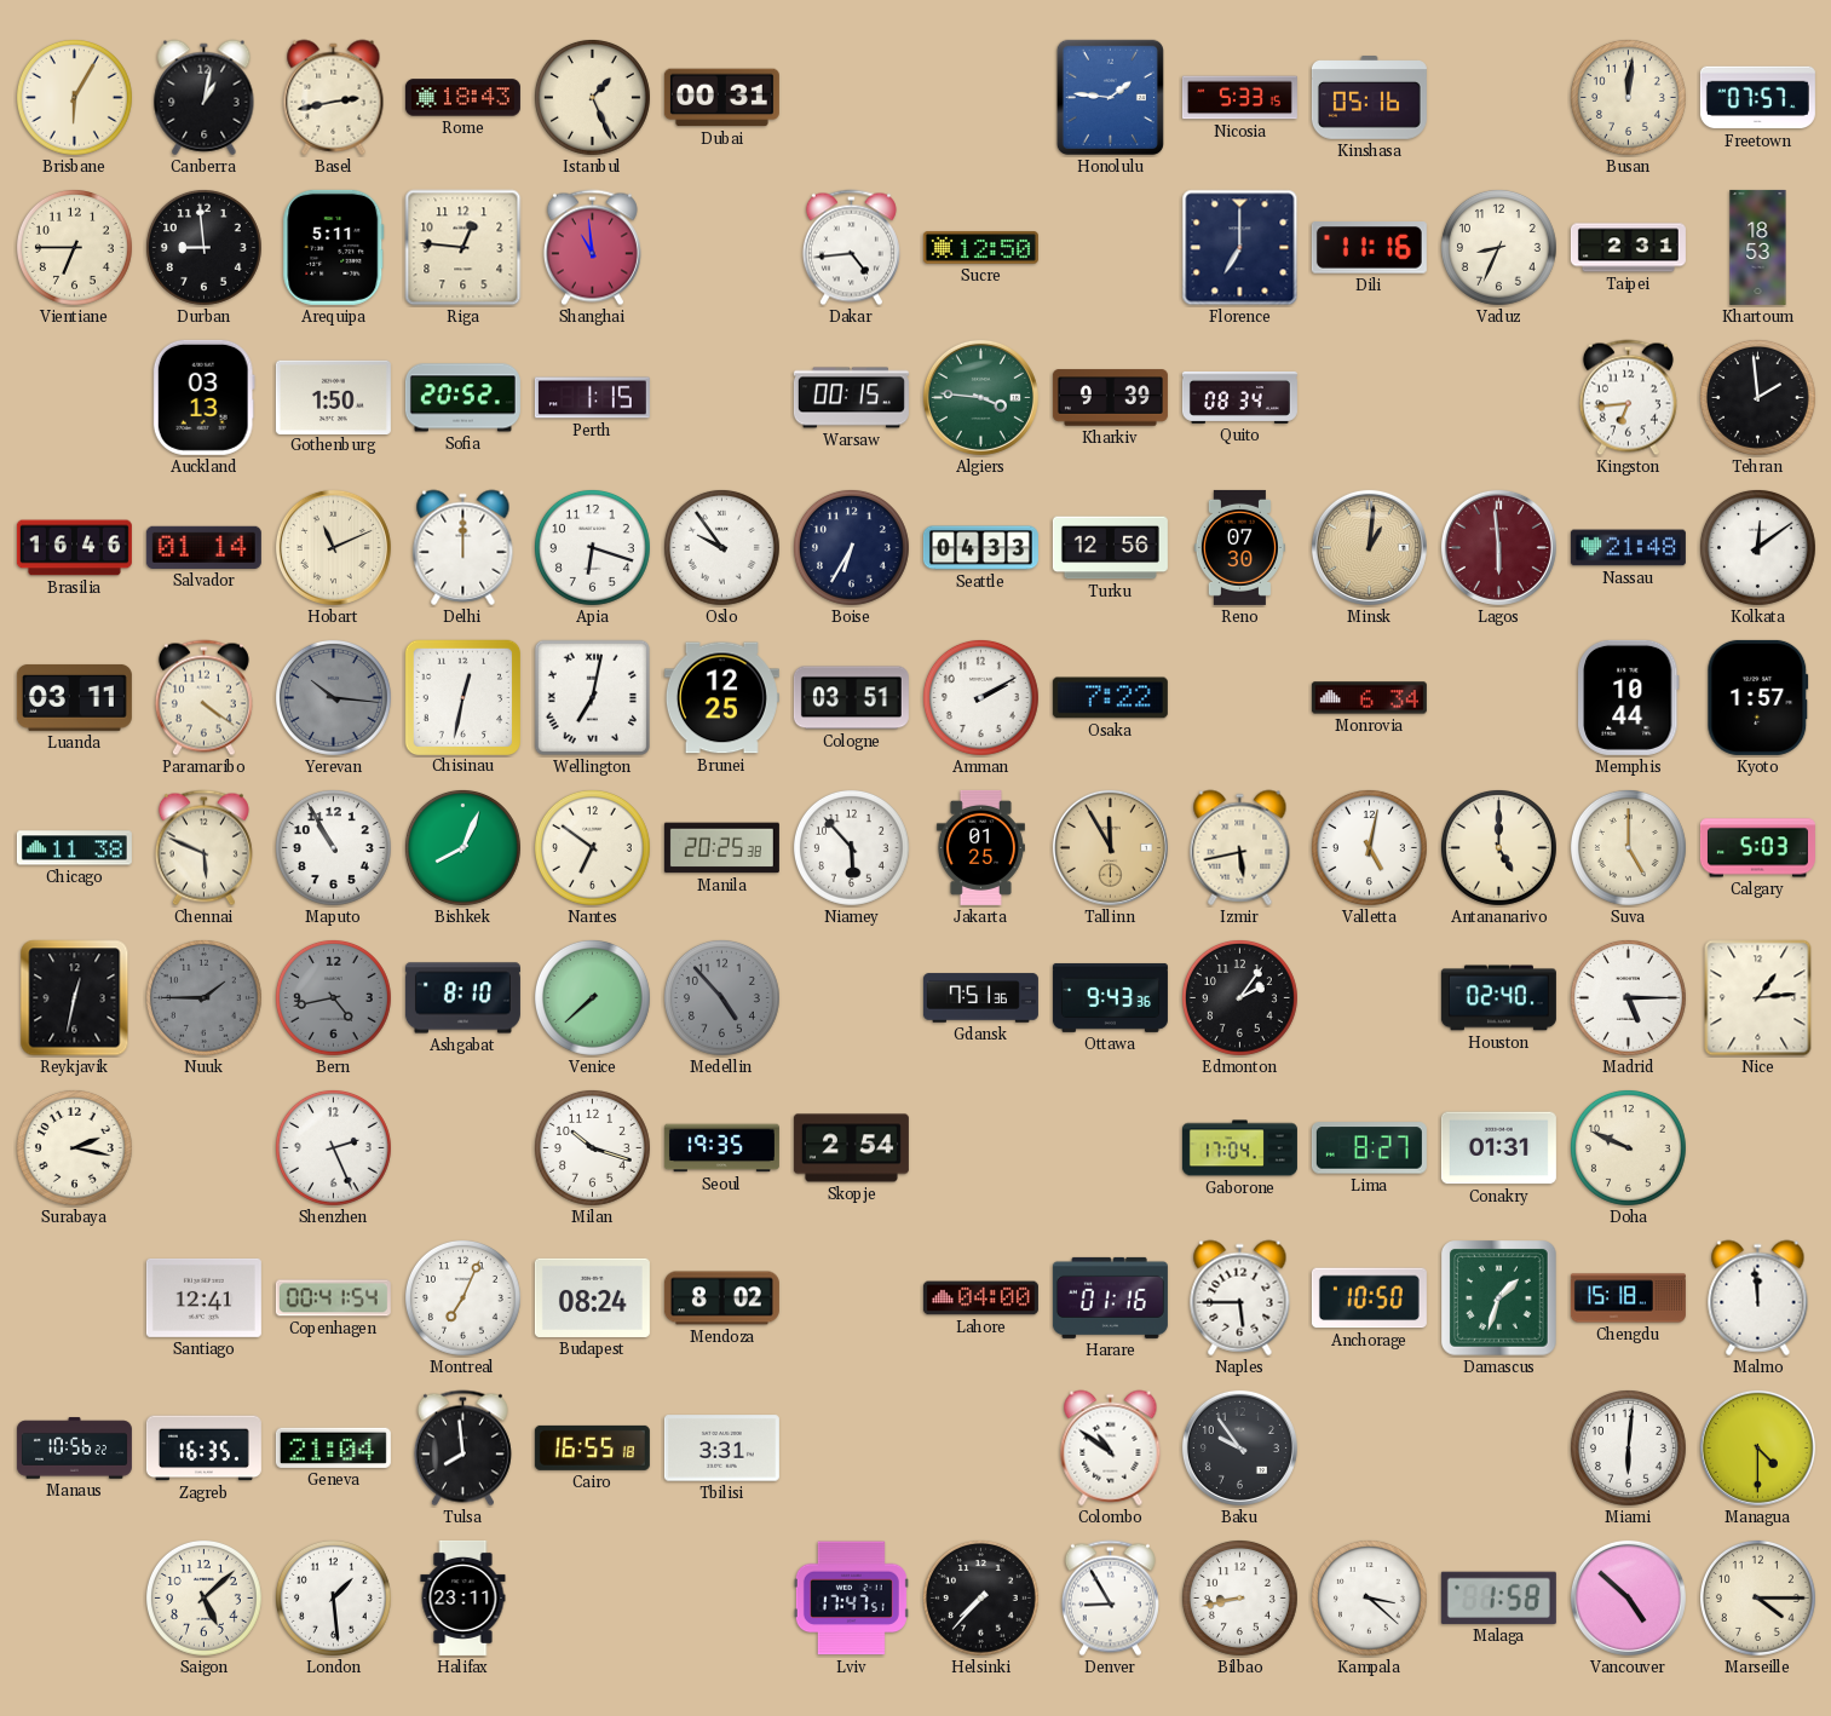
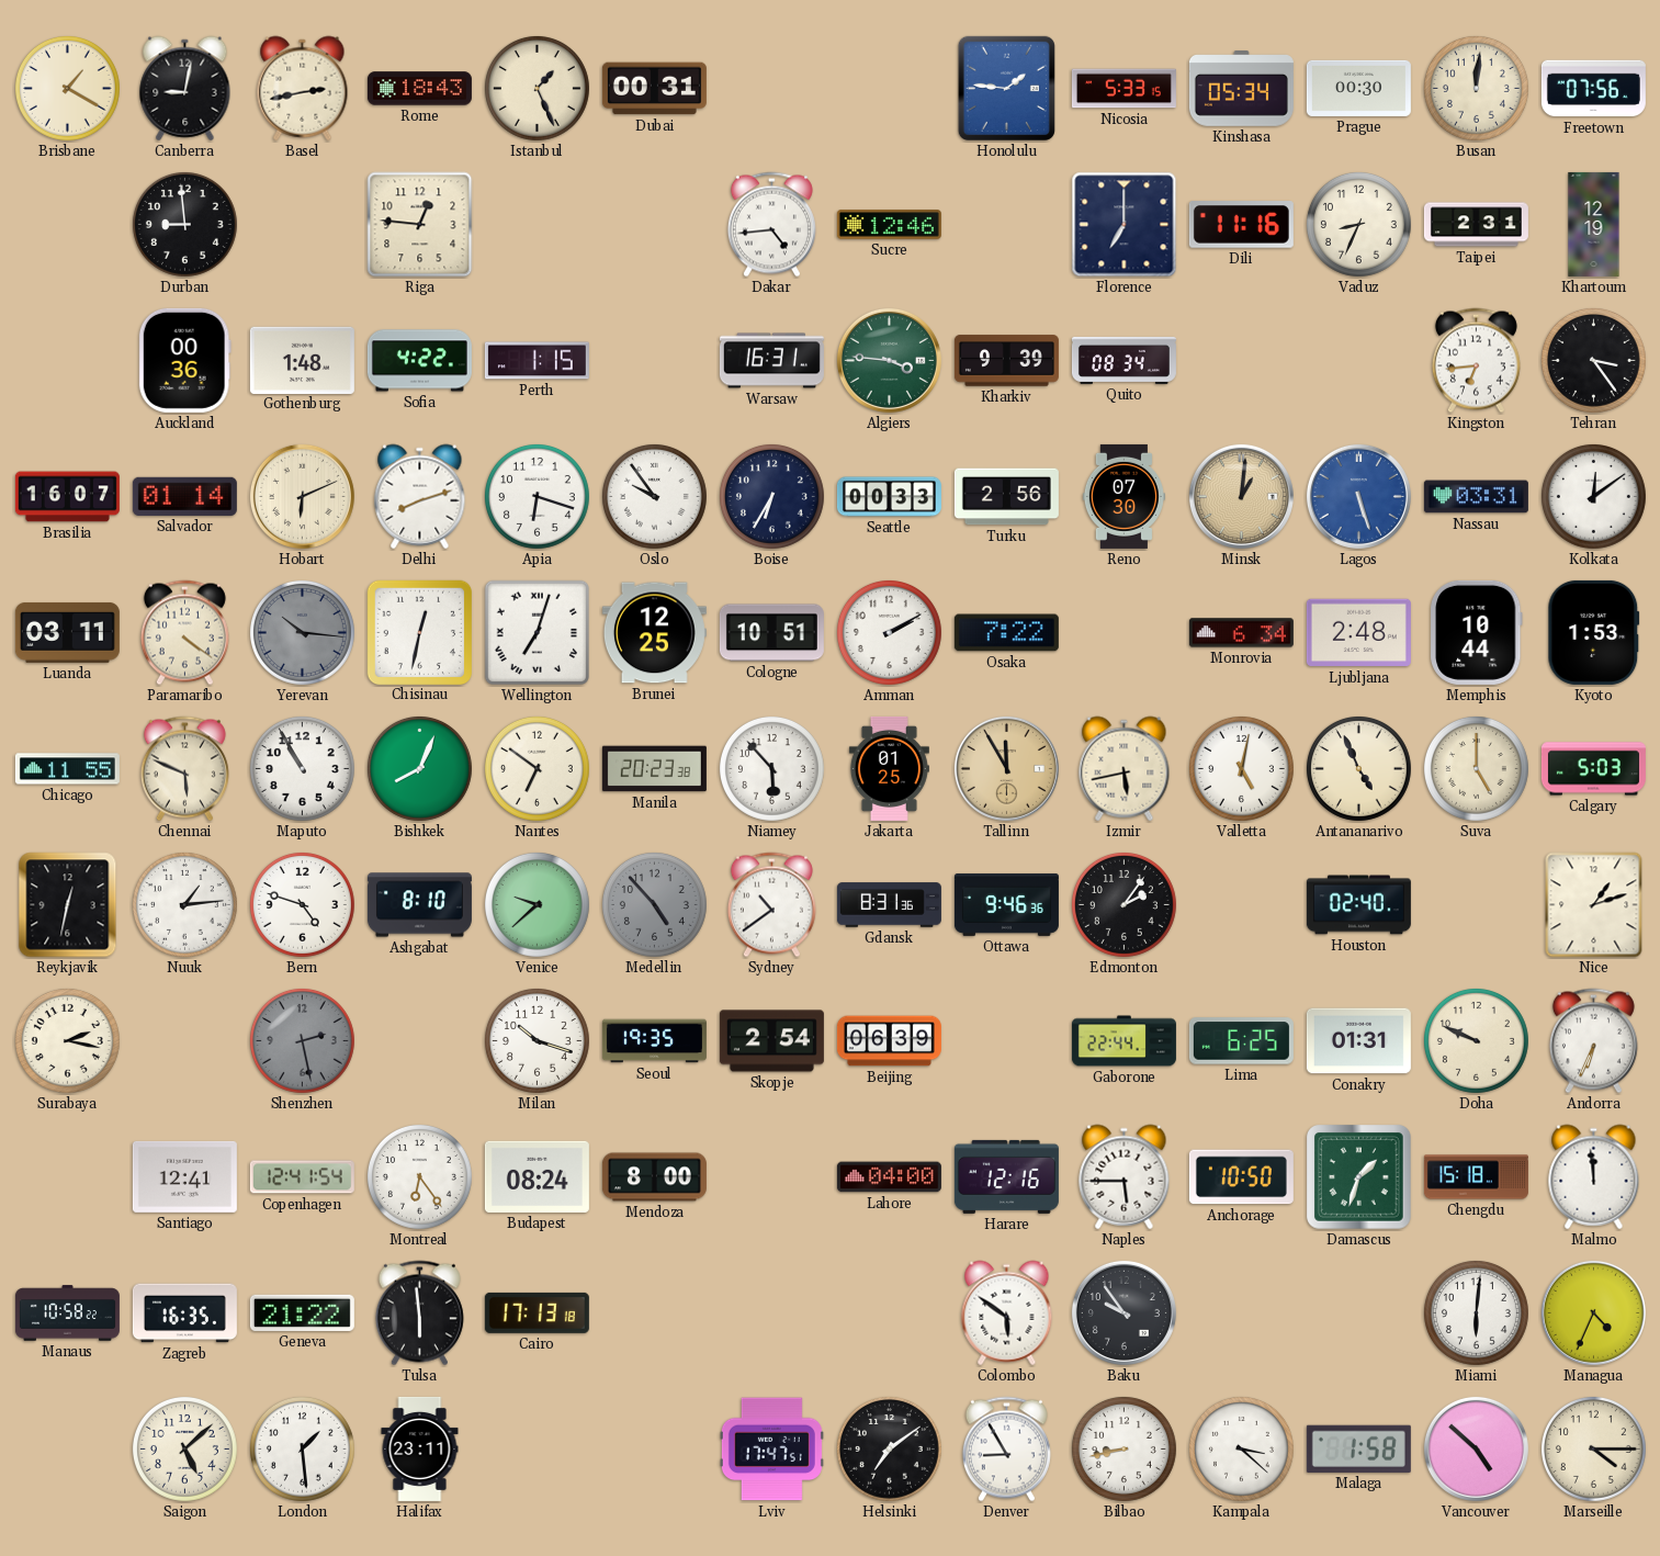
Brisbane: 6:05 -> 1:20 (67, 88)
Canberra: 1:02 -> 9:02 (185, 89)
Kinshasa: 05:16 -> 05:34 (1241, 89)
Prague: none -> 00:30 (1358, 88)
Freetown: 07:57 -> 07:56 (1593, 89)
Vientiane: 6:45 -> none (74, 247)
Arequipa: 5:11 -> none (334, 247)
Shanghai: 10:59 -> none (592, 248)
Sucre: 12:50 -> 12:46 (889, 225)
Khartoum: 18:53 -> 12:19 (1594, 224)
Auckland: 03:13 -> 00:36 (184, 360)
Gothenburg: 1:50 -> 1:48 (302, 360)
Sofia: 20:52 -> 4:22 (419, 361)
Warsaw: 00:15 -> 16:31 (771, 361)
Tehran: 1:59 -> 3:24 (1593, 360)
Brasilia: 16:46 -> 16:07 (67, 497)
Hobart: 11:11 -> 6:11 (302, 496)
Delhi: 12:00 -> 8:12 (420, 497)
Seattle: 04:33 -> 00:33 (889, 497)
Turku: 12:56 -> 2:56 (1006, 497)
Lagos: 5:59 -> 5:27 (1358, 496)
Lagos dial: burgundy -> blue (1358, 496)
Nassau: 21:48 -> 03:31 (1476, 497)
Wellington: 7:02 -> 7:03 (537, 632)
Cologne: 03:51 -> 10:51 (771, 633)
Ljubljana: none -> 2:48 (1358, 633)
Kyoto: 1:57 -> 1:53 (1594, 632)
Chicago: 11:38 -> 11:55 (67, 769)
Manila: 20:25 -> 20:23 (654, 769)
Antananarivo: 5:00 -> 4:56 (1358, 768)
Nuuk: 1:45 -> 1:14 (184, 904)
Nuuk dial: grey -> white (184, 904)
Bern: 4:43 -> 4:48 (302, 904)
Bern dial: grey -> white (302, 904)
Venice: 7:38 -> 9:38 (537, 904)
Sydney: none -> 10:39 (771, 905)
Gdansk: 7:51 -> 8:31 (889, 905)
Ottawa: 9:43 -> 9:46 (1006, 904)
Madrid: 5:15 -> none (1628, 997)
Nice: 1:14 -> 1:12 (1594, 905)
Shenzhen: 2:26 -> 2:28 (302, 1040)
Shenzhen dial: white -> grey (302, 1040)
Beijing: none -> 06:39 (889, 1041)
Gaborone: 17:04 -> 22:44 (1123, 1041)
Lima: 8:27 -> 6:25 (1241, 1041)
Andorra: none -> 6:34 (1593, 1041)
Copenhagen: 00:41 -> 12:41 (302, 1177)
Montreal: 7:04 -> 6:24 (419, 1176)
Mendoza: 8:02 -> 8:00 (654, 1177)
Harare: 01:16 -> 12:16 (1006, 1176)
Manaus: 10:56 -> 10:58 (67, 1313)
Geneva: 21:04 -> 21:22 (302, 1312)
Tulsa: 7:59 -> 5:59 (419, 1313)
Cairo: 16:55 -> 17:13 (537, 1312)
Tbilisi: 3:31 -> none (721, 1449)
Colombo: 10:51 -> 5:51 (1007, 1313)
Managua: 4:30 -> 4:34 (1593, 1312)
Helsinki: 7:37 -> 7:09 (889, 1448)
